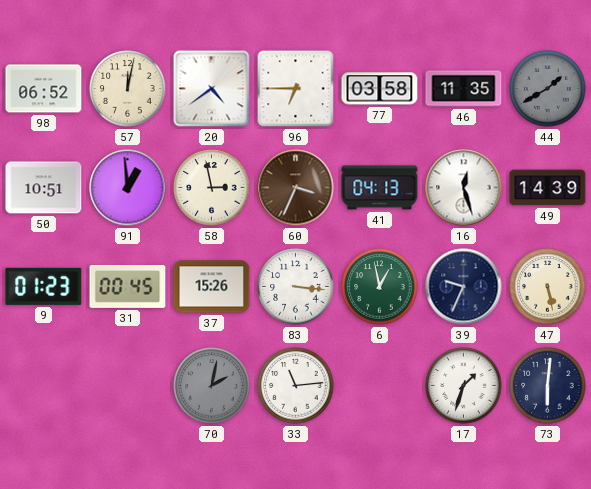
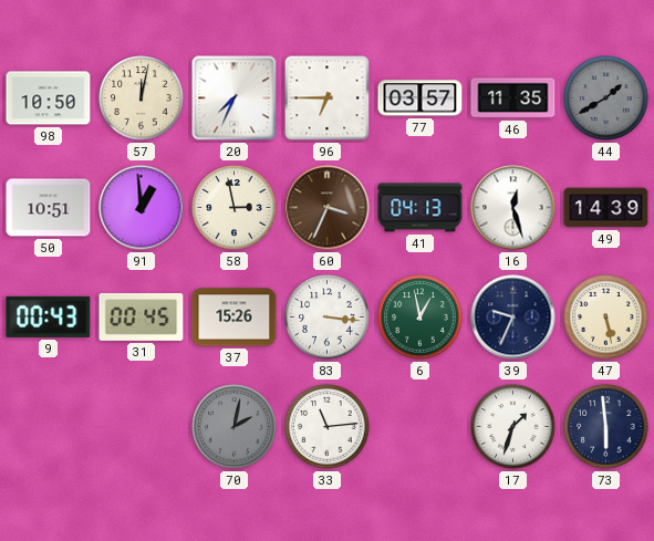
98: 06:52 -> 10:50 (49, 98)
20: 4:39 -> 7:34 (235, 98)
77: 03:58 -> 03:57 (421, 98)
9: 01:23 -> 00:43 (49, 316)
73: 6:01 -> 5:59 (606, 427)
